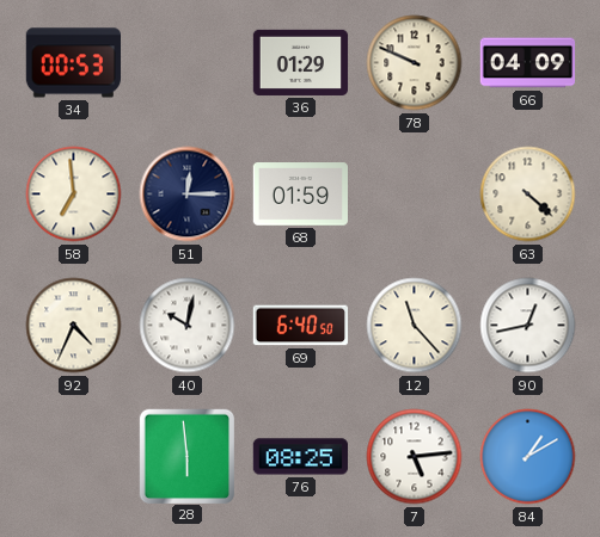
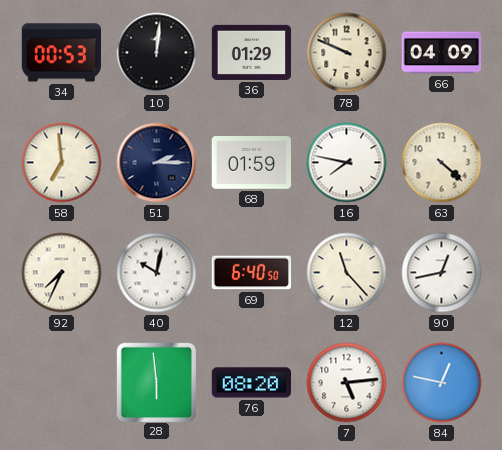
10: none -> 12:01 (157, 53)
51: 12:15 -> 2:15 (157, 163)
16: none -> 7:47 (347, 163)
92: 4:34 -> 7:34 (62, 273)
76: 08:25 -> 08:20 (251, 383)
84: 1:10 -> 12:47 (442, 383)
